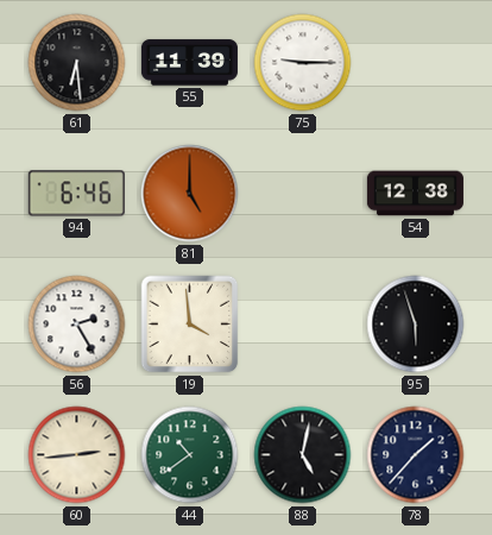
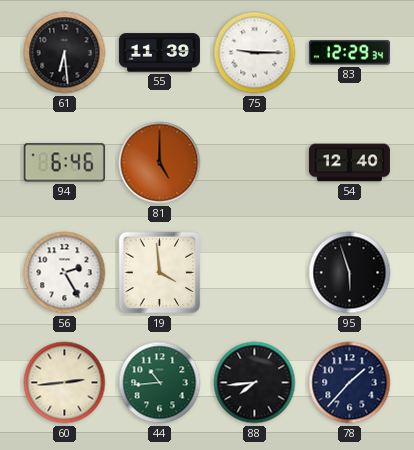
83: none -> 12:29 (349, 53)
54: 12:38 -> 12:40 (349, 163)
44: 10:39 -> 10:44 (160, 383)
88: 5:02 -> 7:44 (255, 383)
